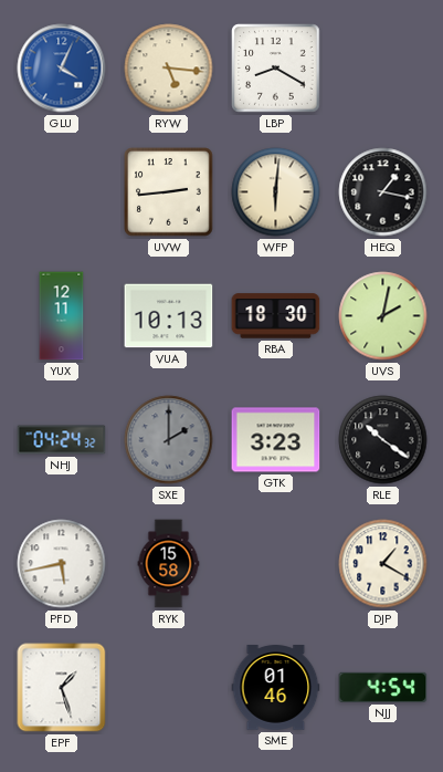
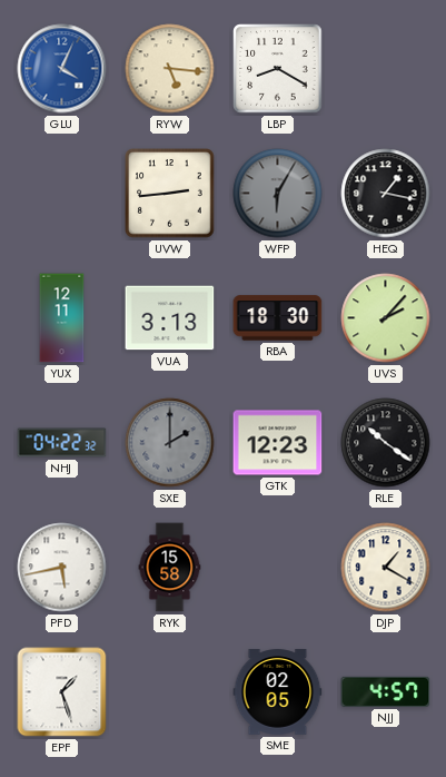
WFP: 6:01 -> 6:05 (278, 194)
WFP dial: cream -> grey (278, 194)
VUA: 10:13 -> 3:13 (170, 318)
UVS: 2:02 -> 2:07 (386, 318)
NHJ: 04:24 -> 04:22 (62, 443)
GTK: 3:23 -> 12:23 (278, 443)
SME: 01:46 -> 02:05 (278, 692)
NJJ: 4:54 -> 4:57 (386, 691)
